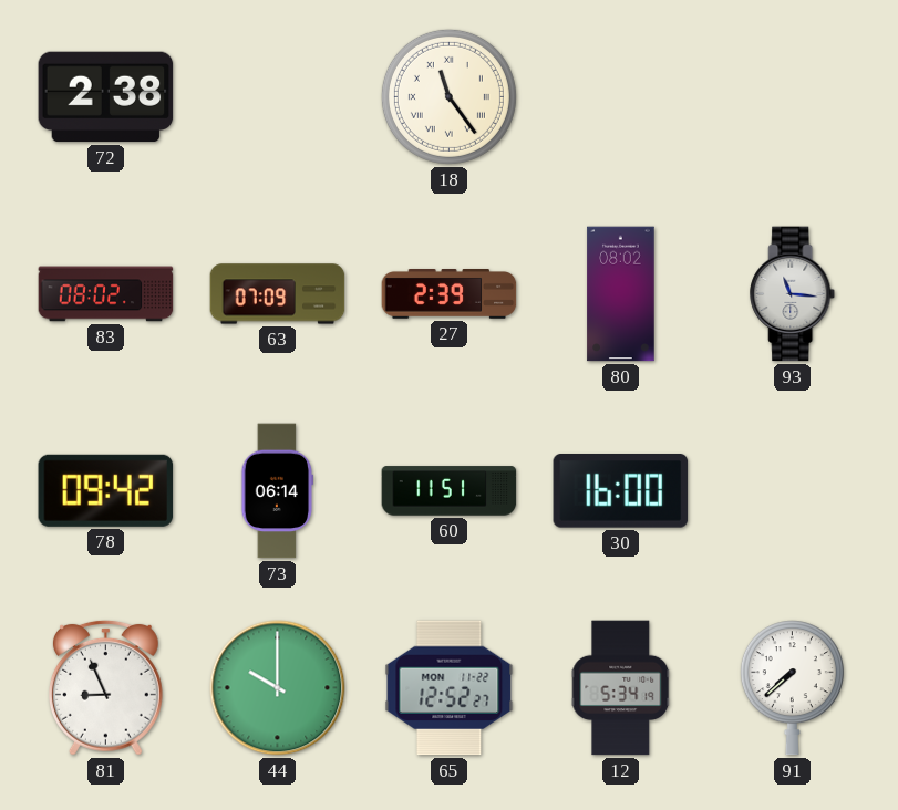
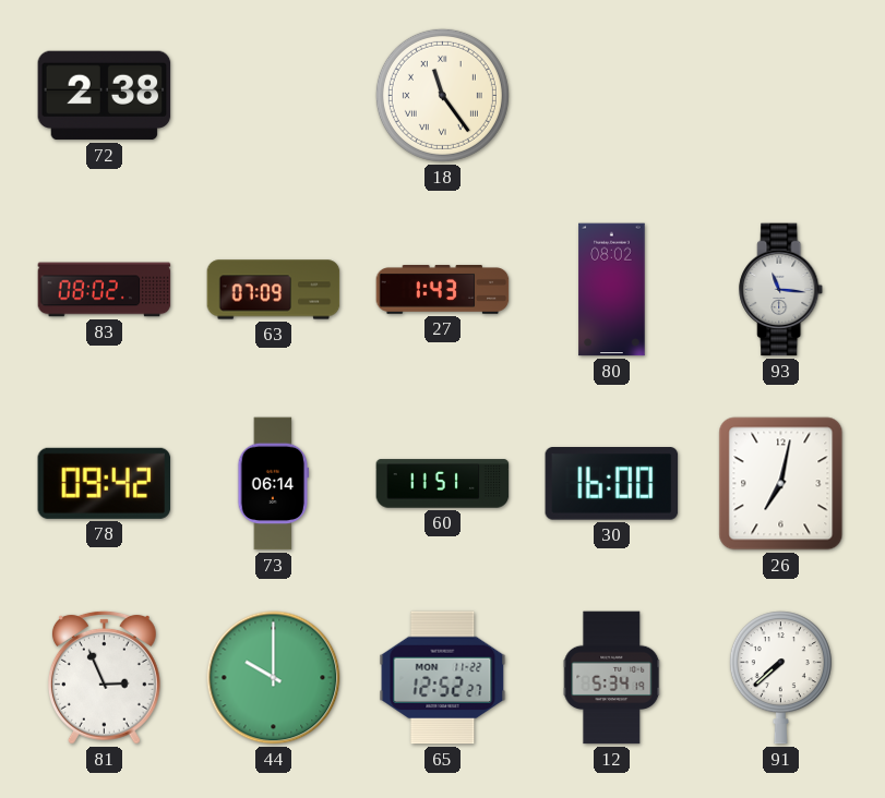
27: 2:39 -> 1:43 (443, 290)
26: none -> 7:02 (781, 484)
81: 8:56 -> 2:56 (104, 677)
